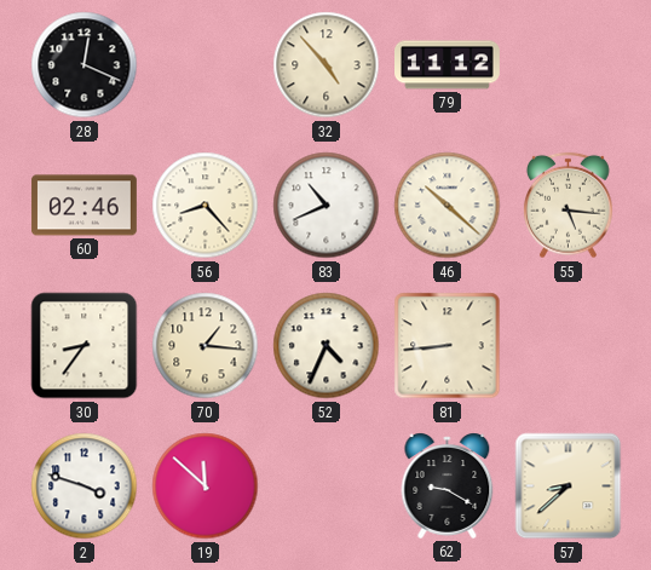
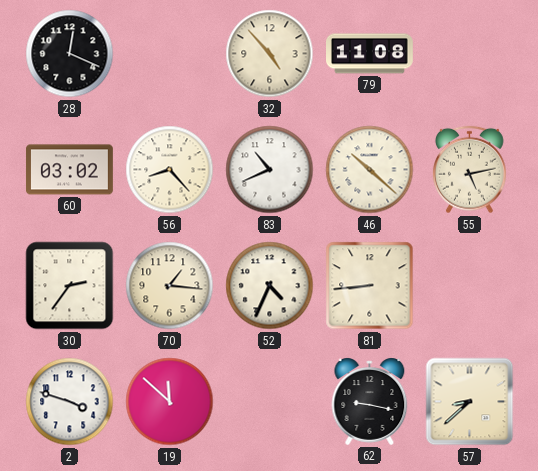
79: 11:12 -> 11:08 (370, 54)
60: 02:46 -> 03:02 (69, 170)
55: 5:16 -> 5:13 (470, 170)
30: 8:36 -> 2:36 (70, 286)
62: 9:20 -> 9:17 (370, 401)
